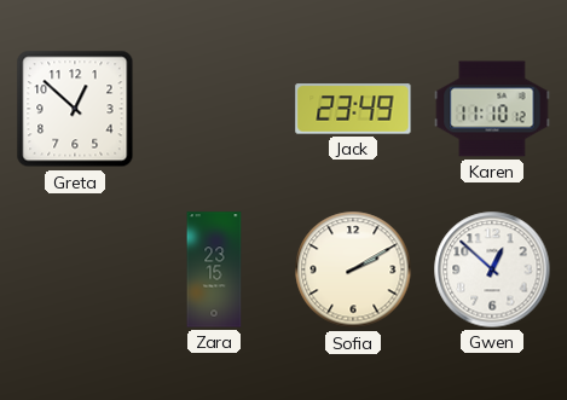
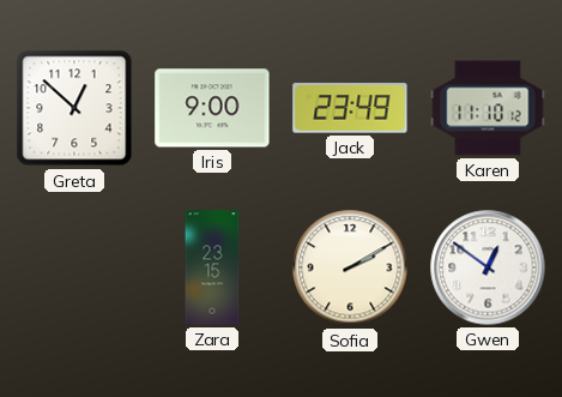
Iris: none -> 9:00 (212, 108)
Gwen: 12:52 -> 12:51 (488, 267)
